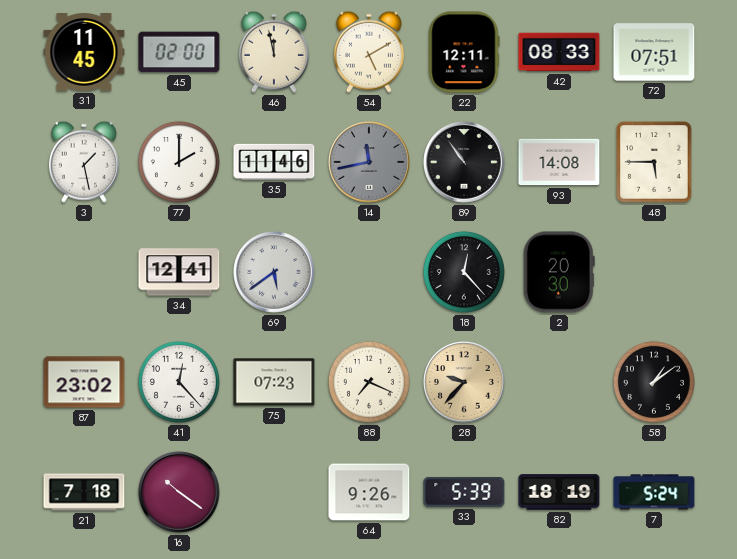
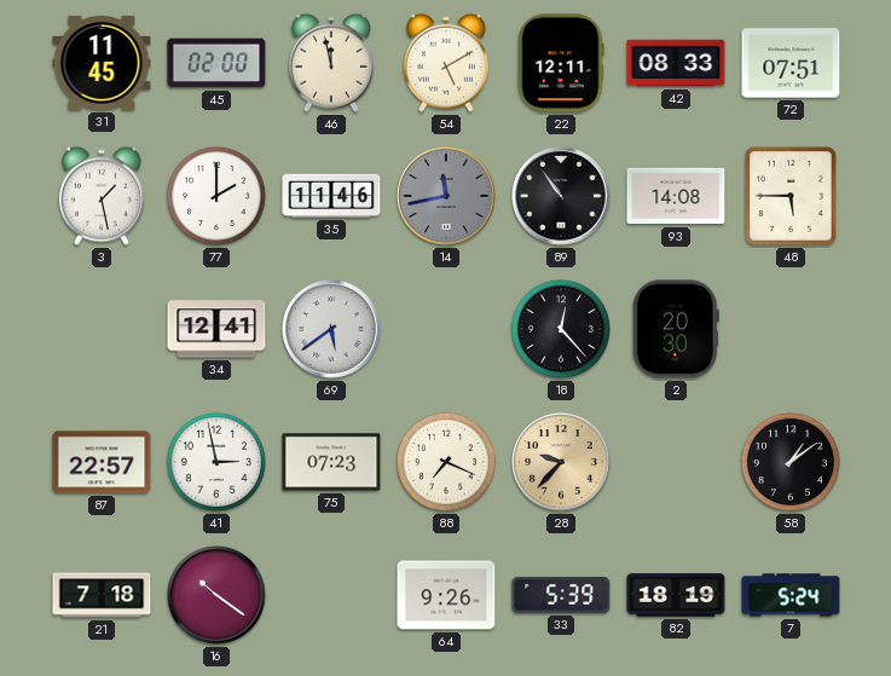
87: 23:02 -> 22:57 (102, 462)
41: 12:23 -> 2:58 (216, 462)
